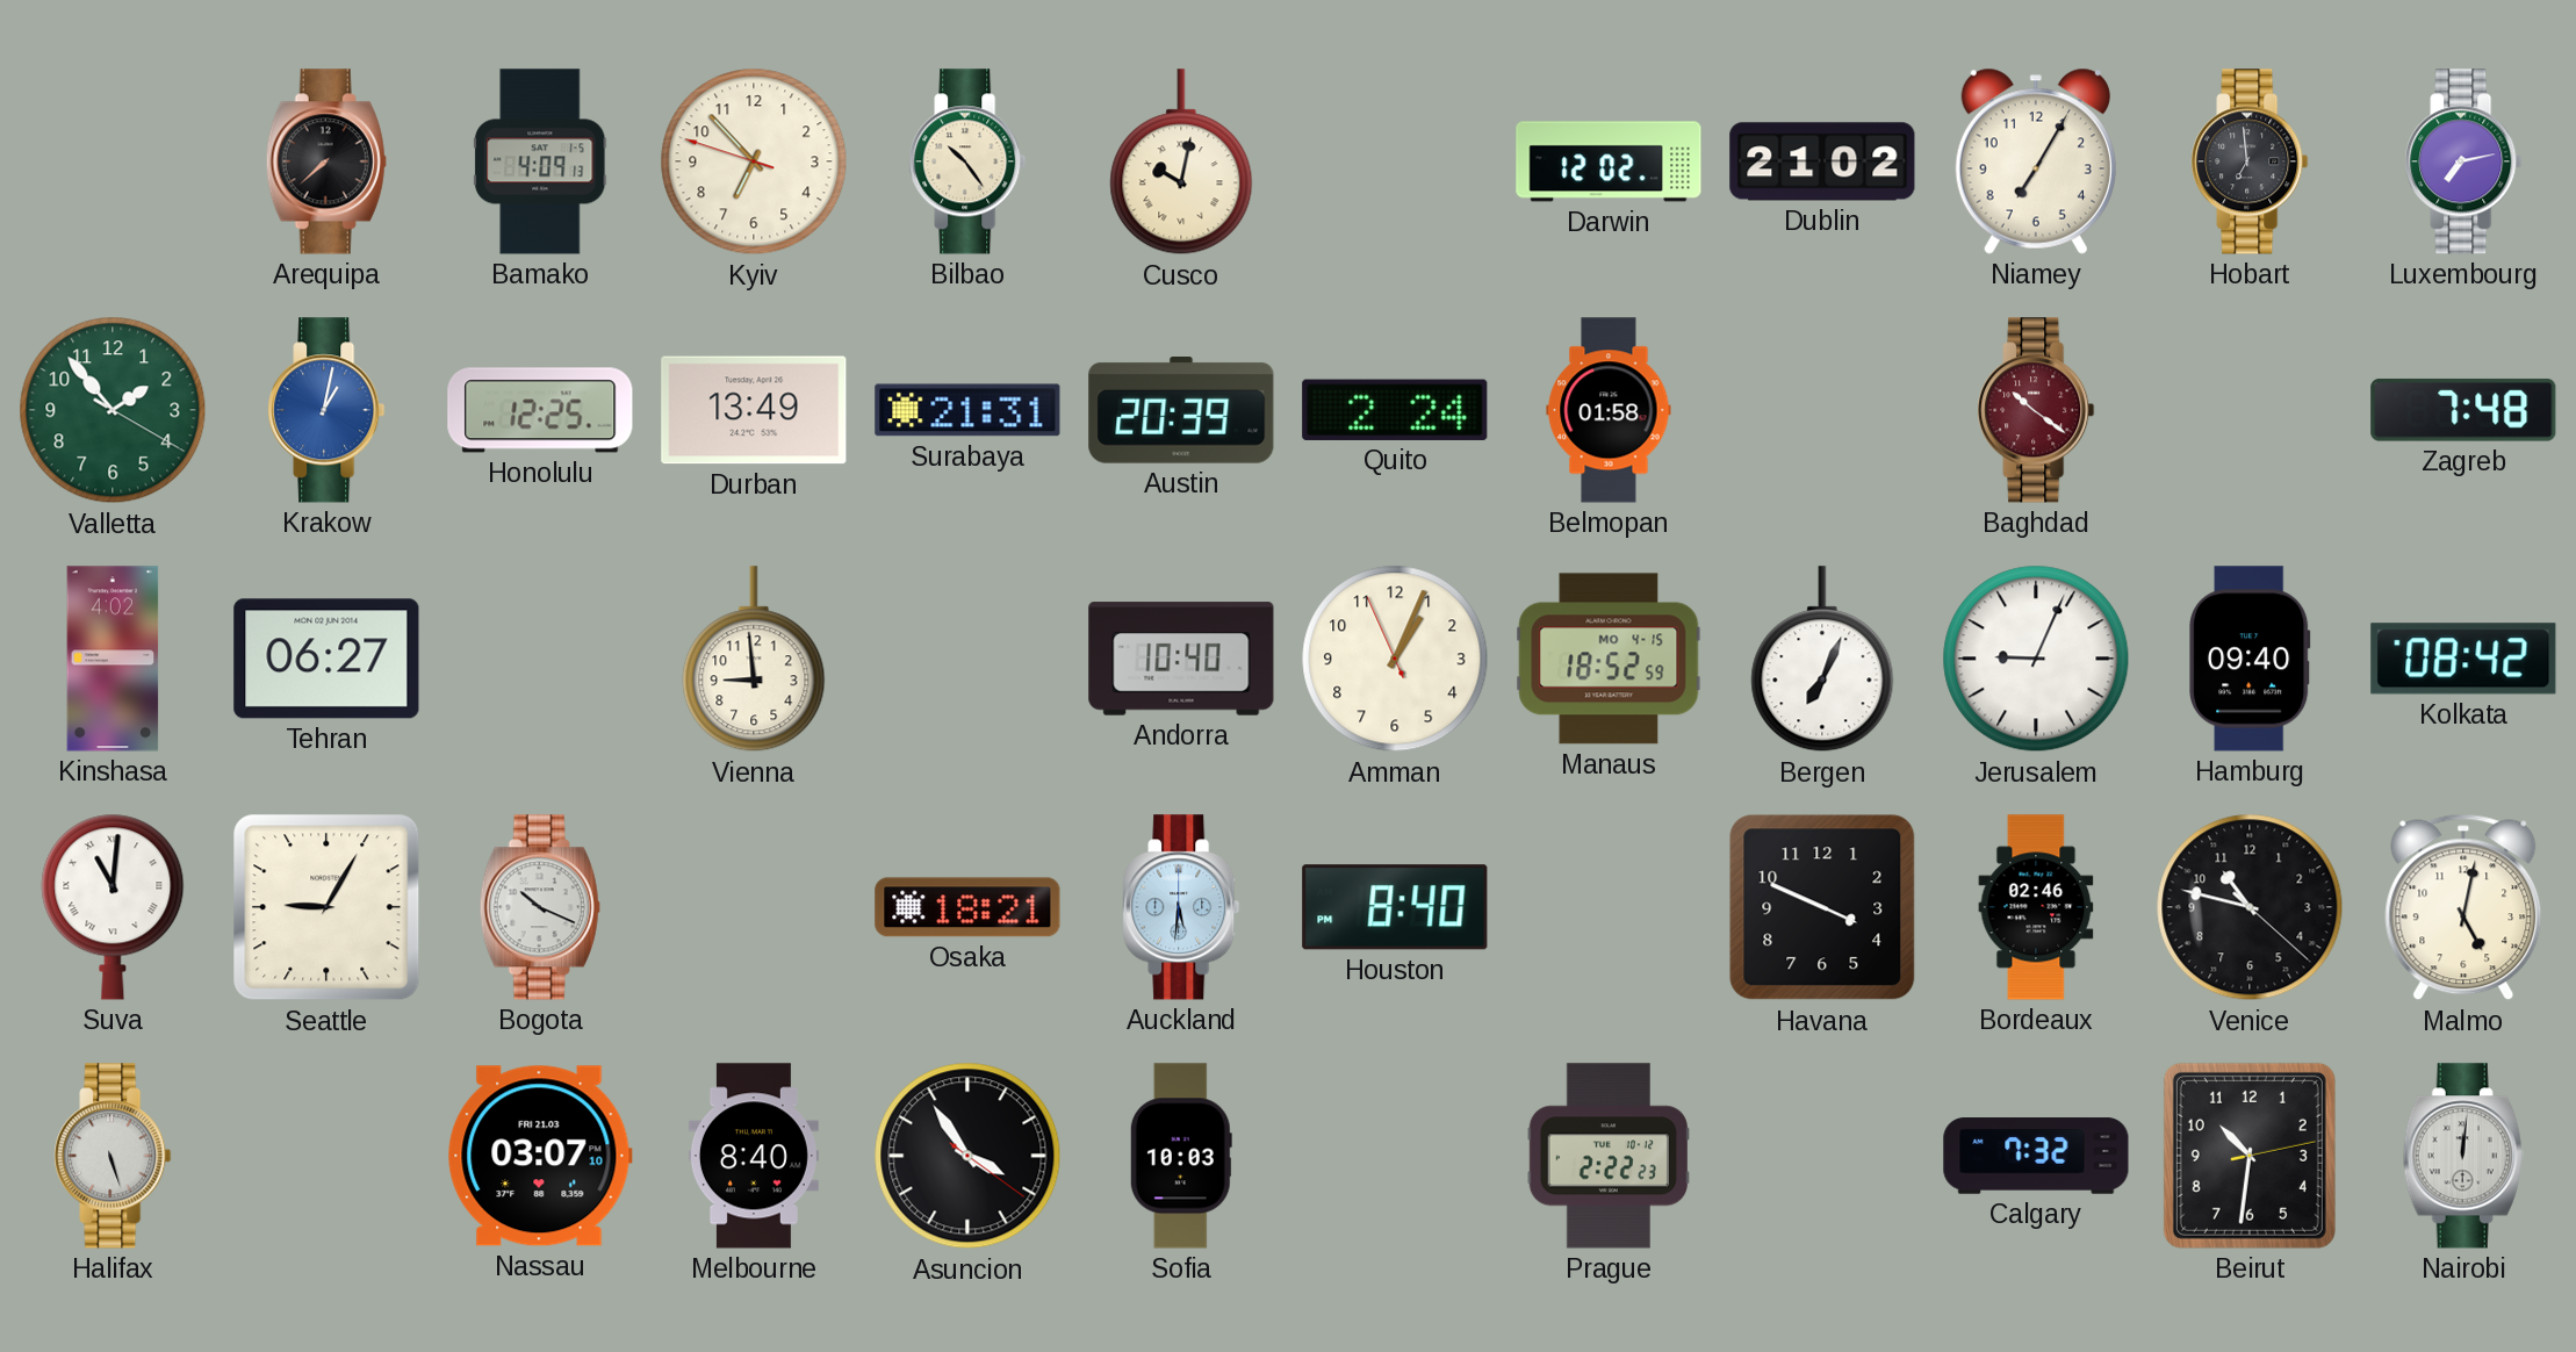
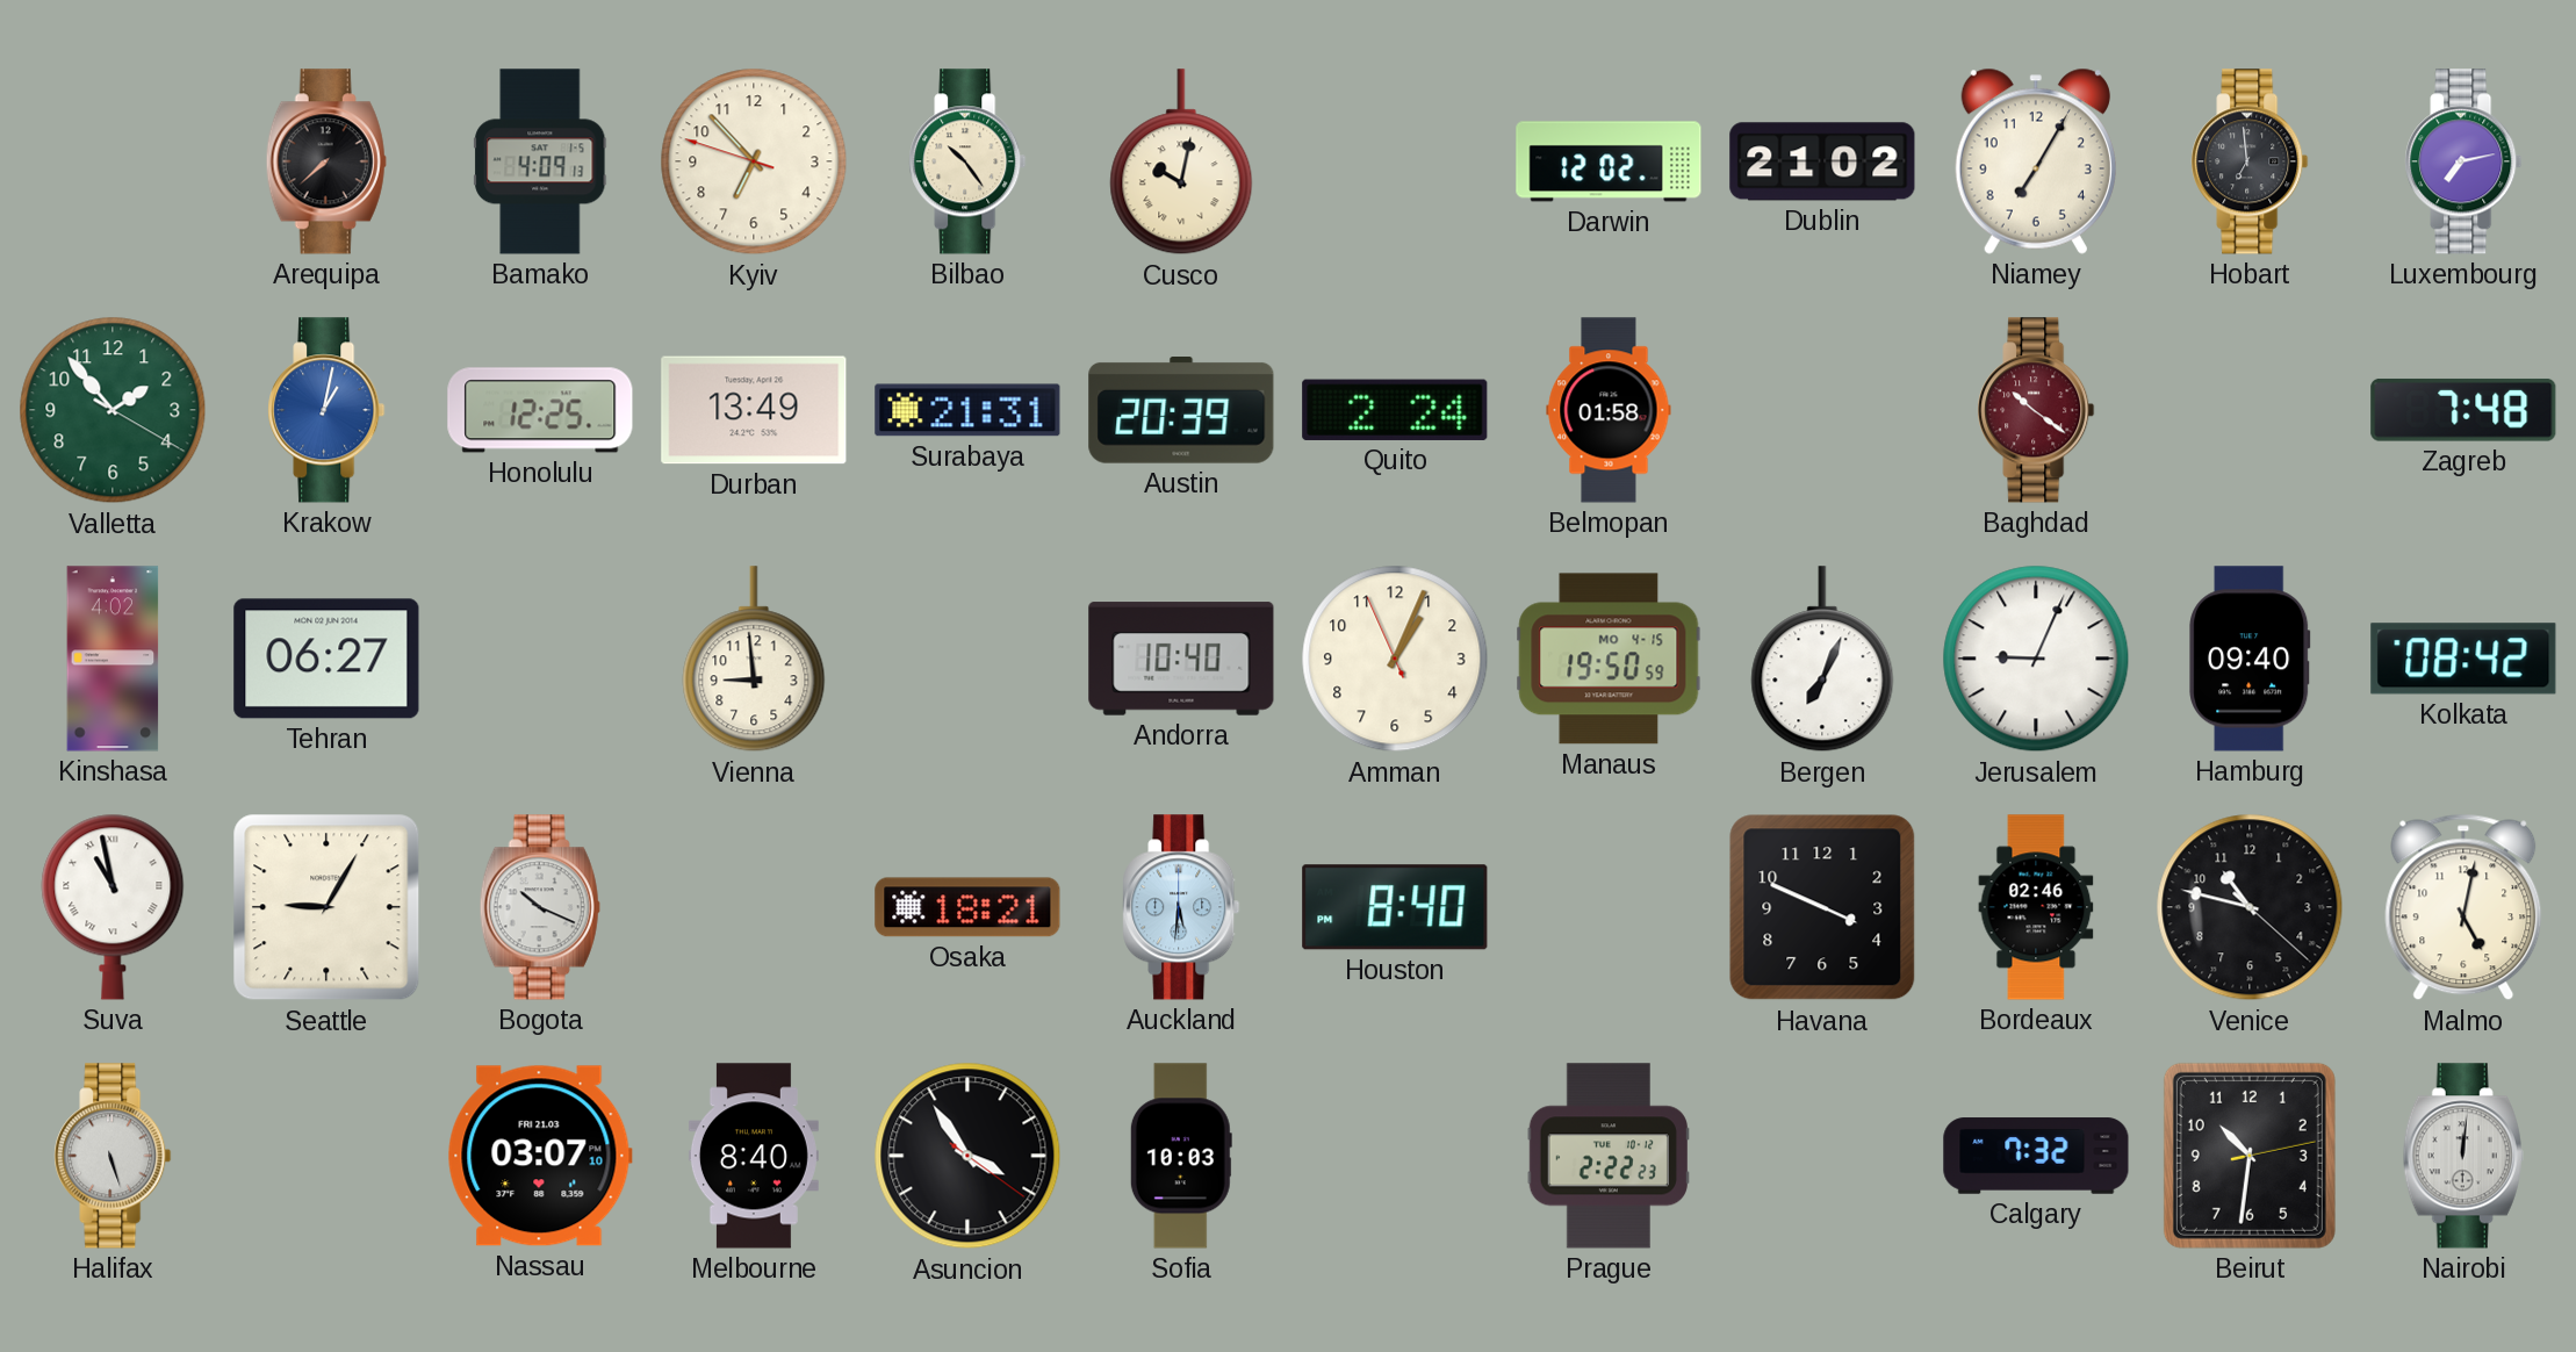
Manaus: 18:52 -> 19:50 (1609, 659)
Suva: 11:01 -> 10:58 (113, 907)
